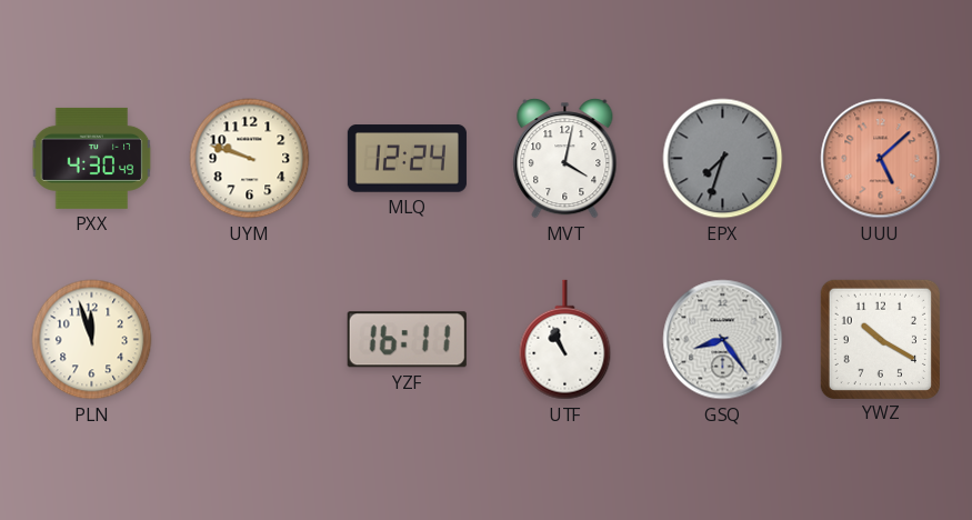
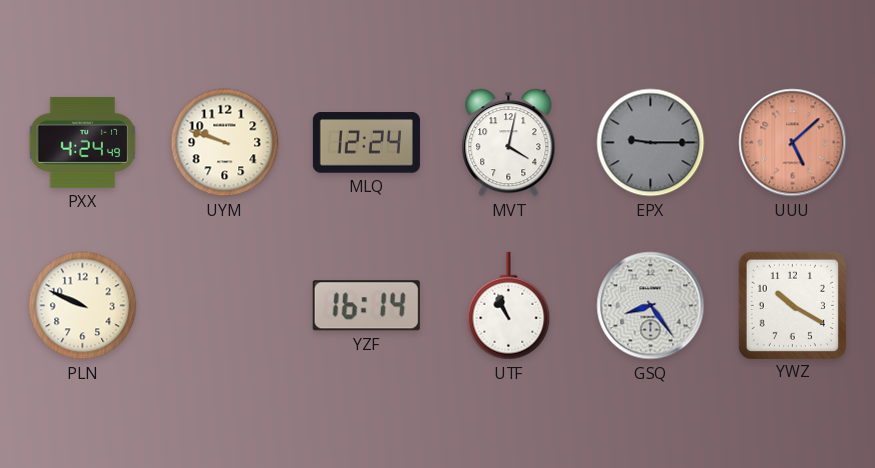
PXX: 4:30 -> 4:24 (83, 142)
EPX: 7:33 -> 9:15 (651, 143)
PLN: 11:57 -> 9:49 (83, 306)
YZF: 16:11 -> 16:14 (366, 306)
